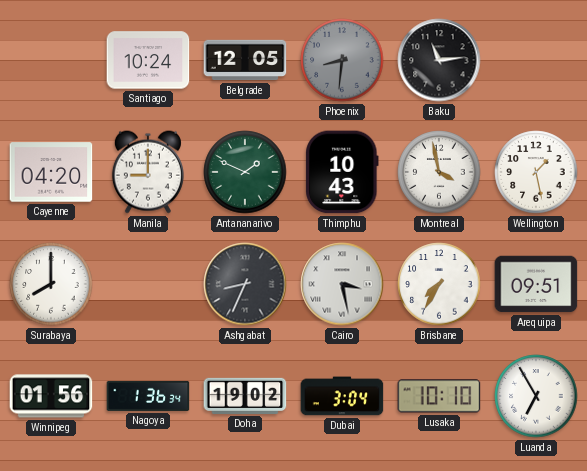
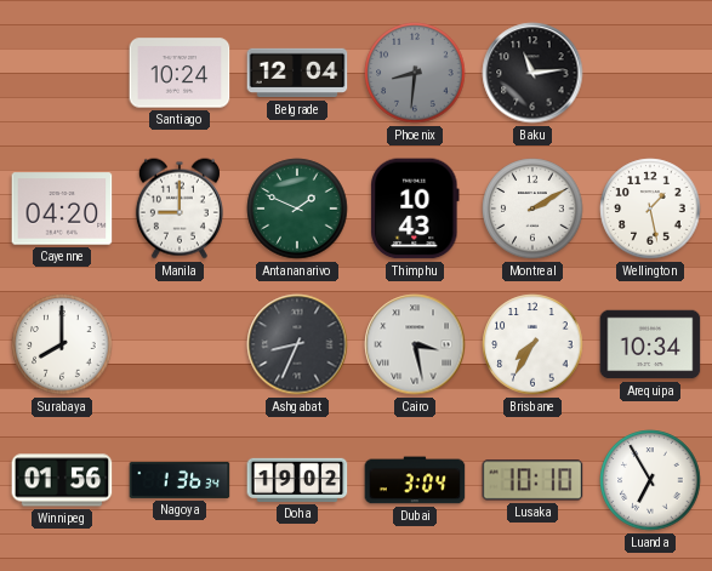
Belgrade: 12:05 -> 12:04 (297, 73)
Montreal: 3:58 -> 2:10 (532, 209)
Arequipa: 09:51 -> 10:34 (650, 344)
